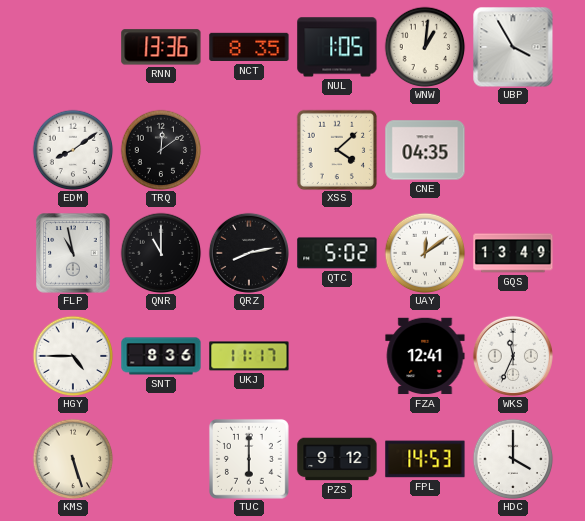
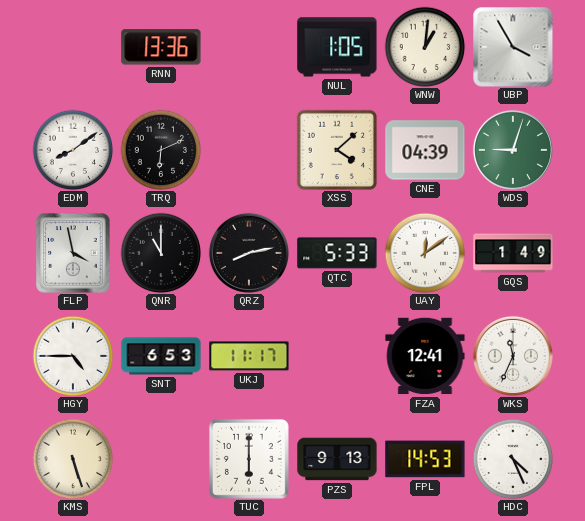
NCT: 8:35 -> none (249, 47)
TRQ: 12:09 -> 6:11 (161, 150)
CNE: 04:35 -> 04:39 (425, 150)
WDS: none -> 9:03 (513, 150)
FLP: 10:58 -> 3:58 (73, 253)
QTC: 5:02 -> 5:33 (337, 253)
GQS: 13:49 -> 1:49 (513, 253)
SNT: 8:36 -> 6:53 (161, 356)
PZS: 9:12 -> 9:13 (337, 459)
HDC: 4:00 -> 4:26 (513, 459)
